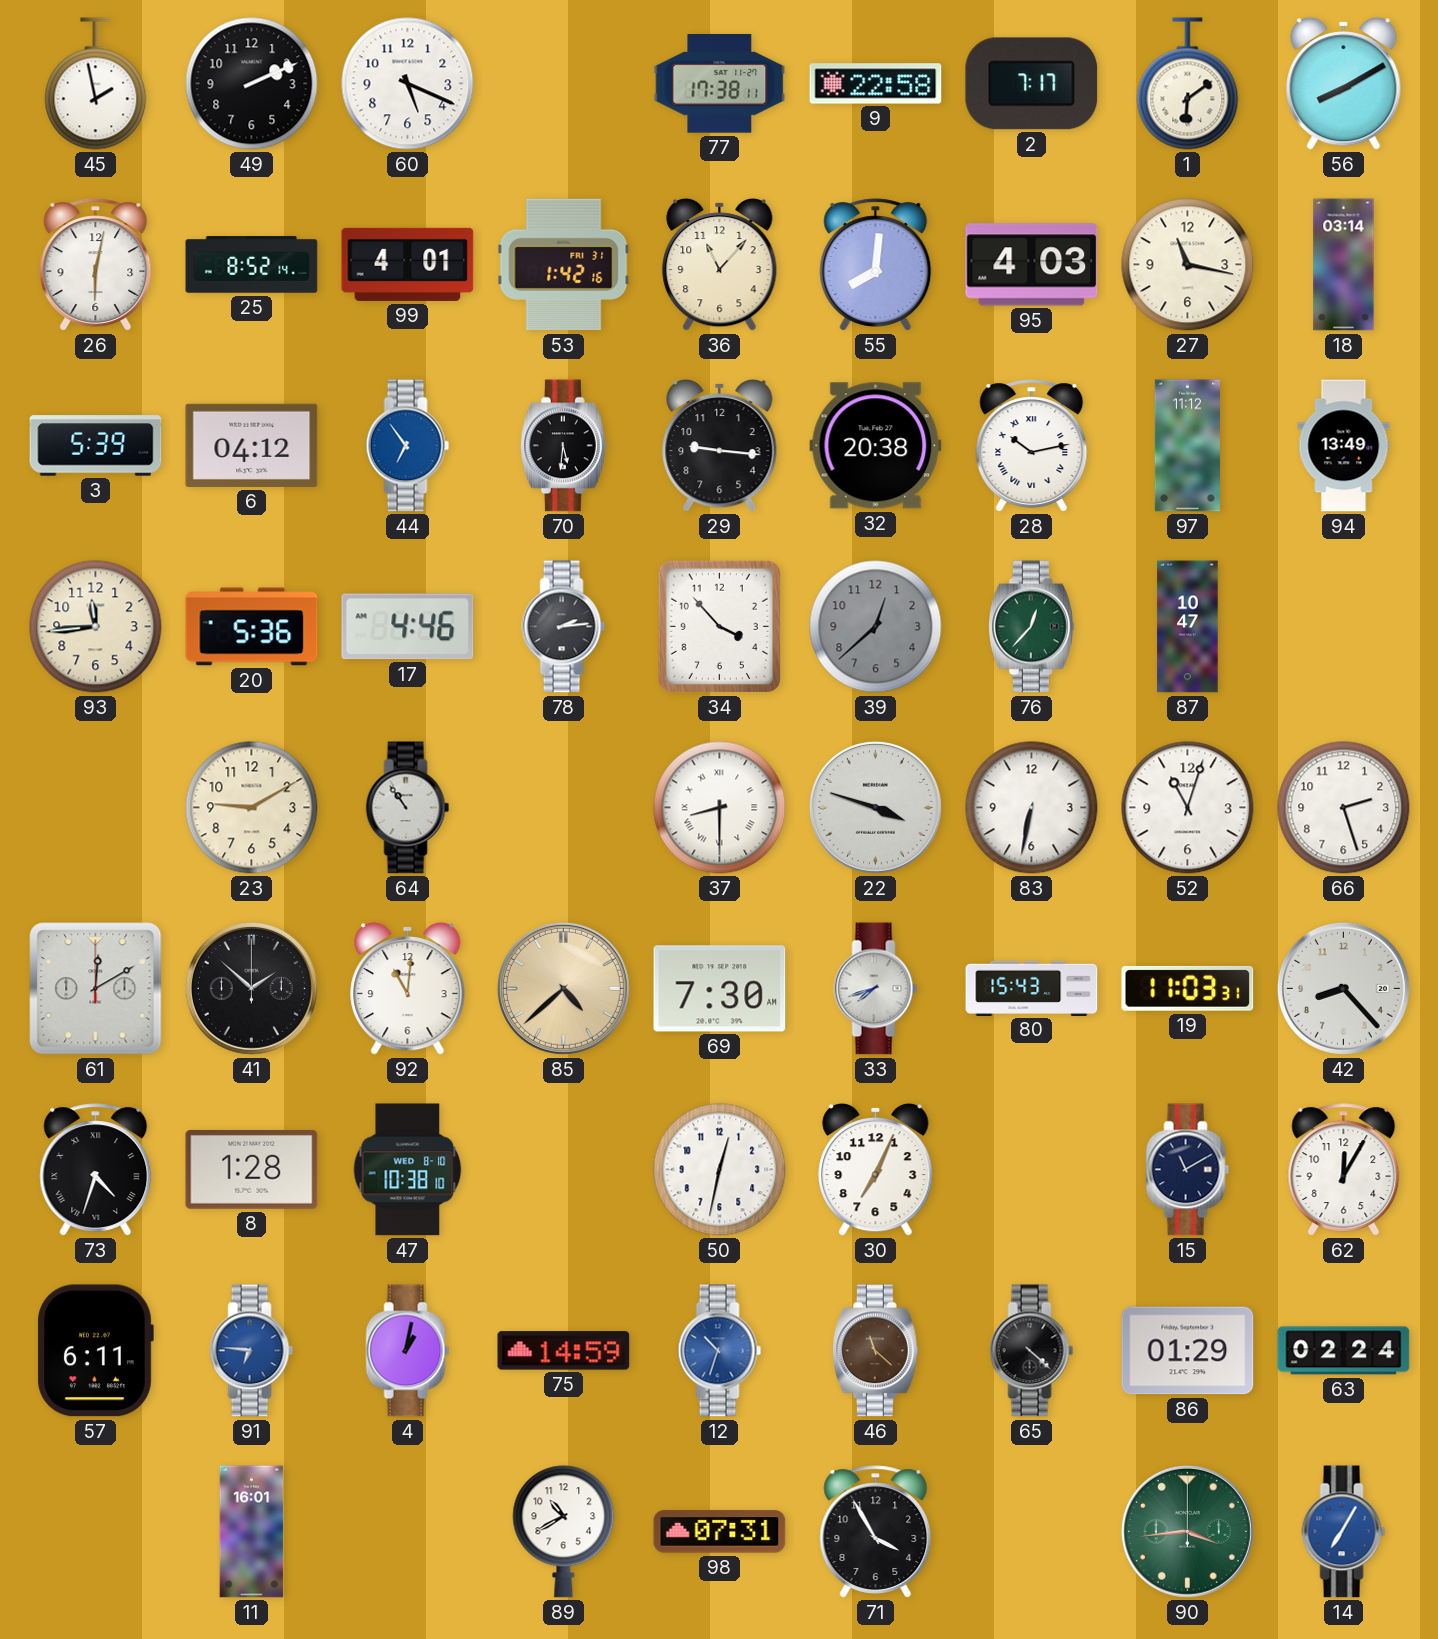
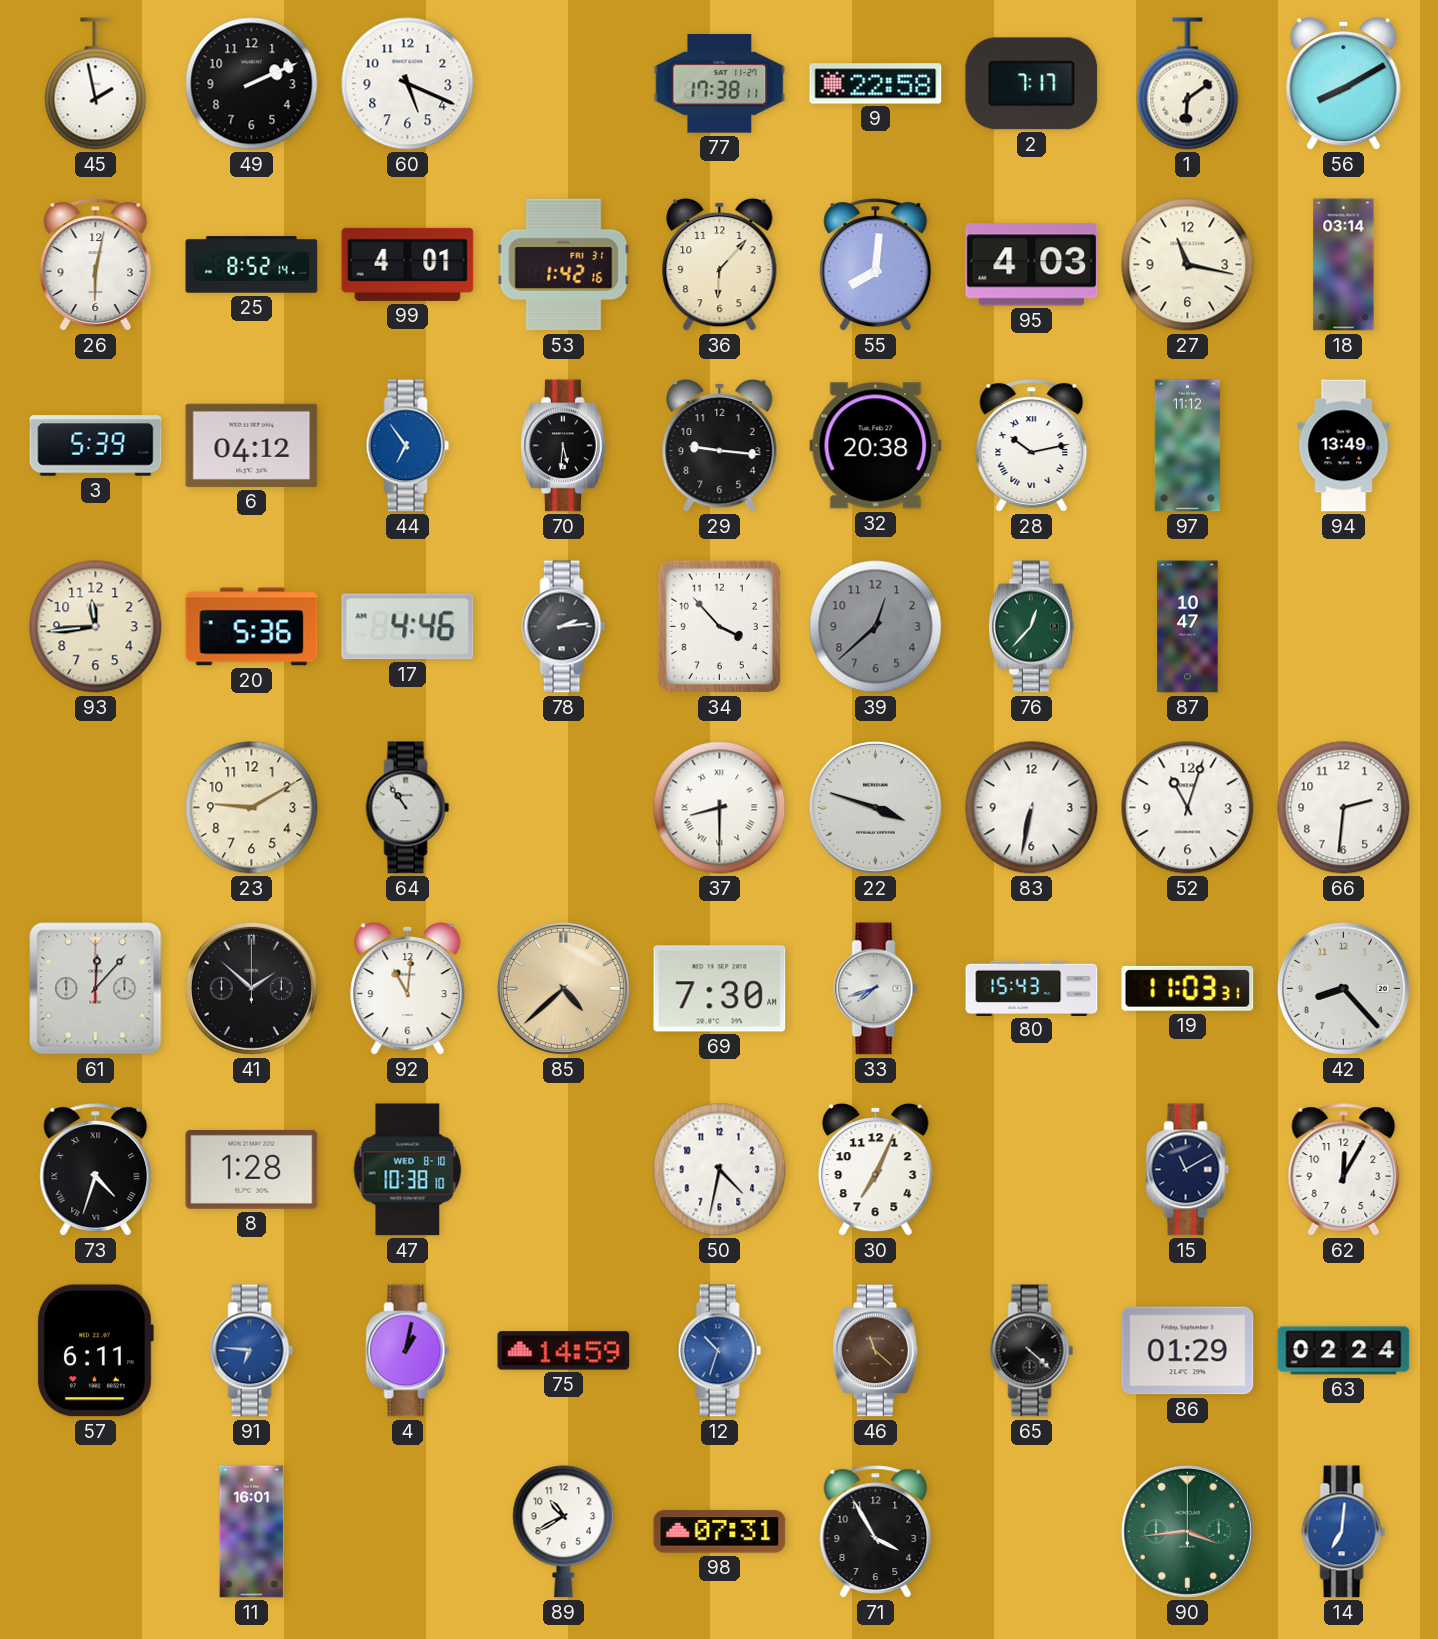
36: 11:07 -> 6:07 (720, 264)
66: 2:27 -> 2:31 (1344, 808)
61: 12:10 -> 12:07 (96, 989)
50: 12:32 -> 4:32 (720, 1170)
14: 7:05 -> 7:01 (1344, 1532)
